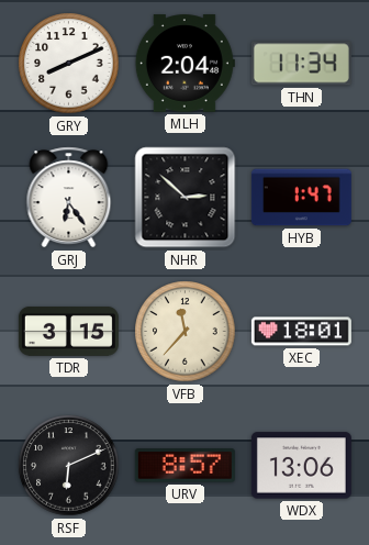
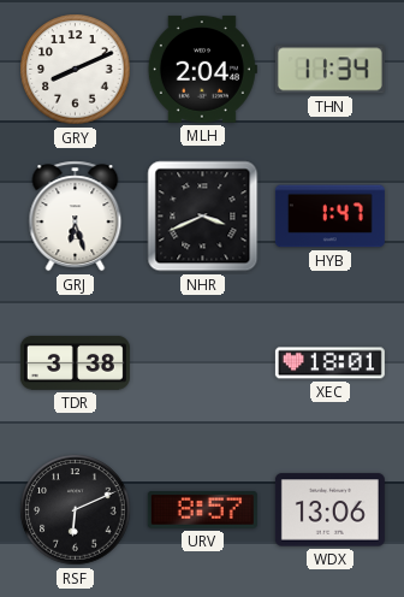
GRJ: 6:24 -> 6:27 (76, 217)
NHR: 2:52 -> 3:41 (203, 217)
TDR: 3:15 -> 3:38 (75, 362)
VFB: 11:37 -> none (186, 332)
